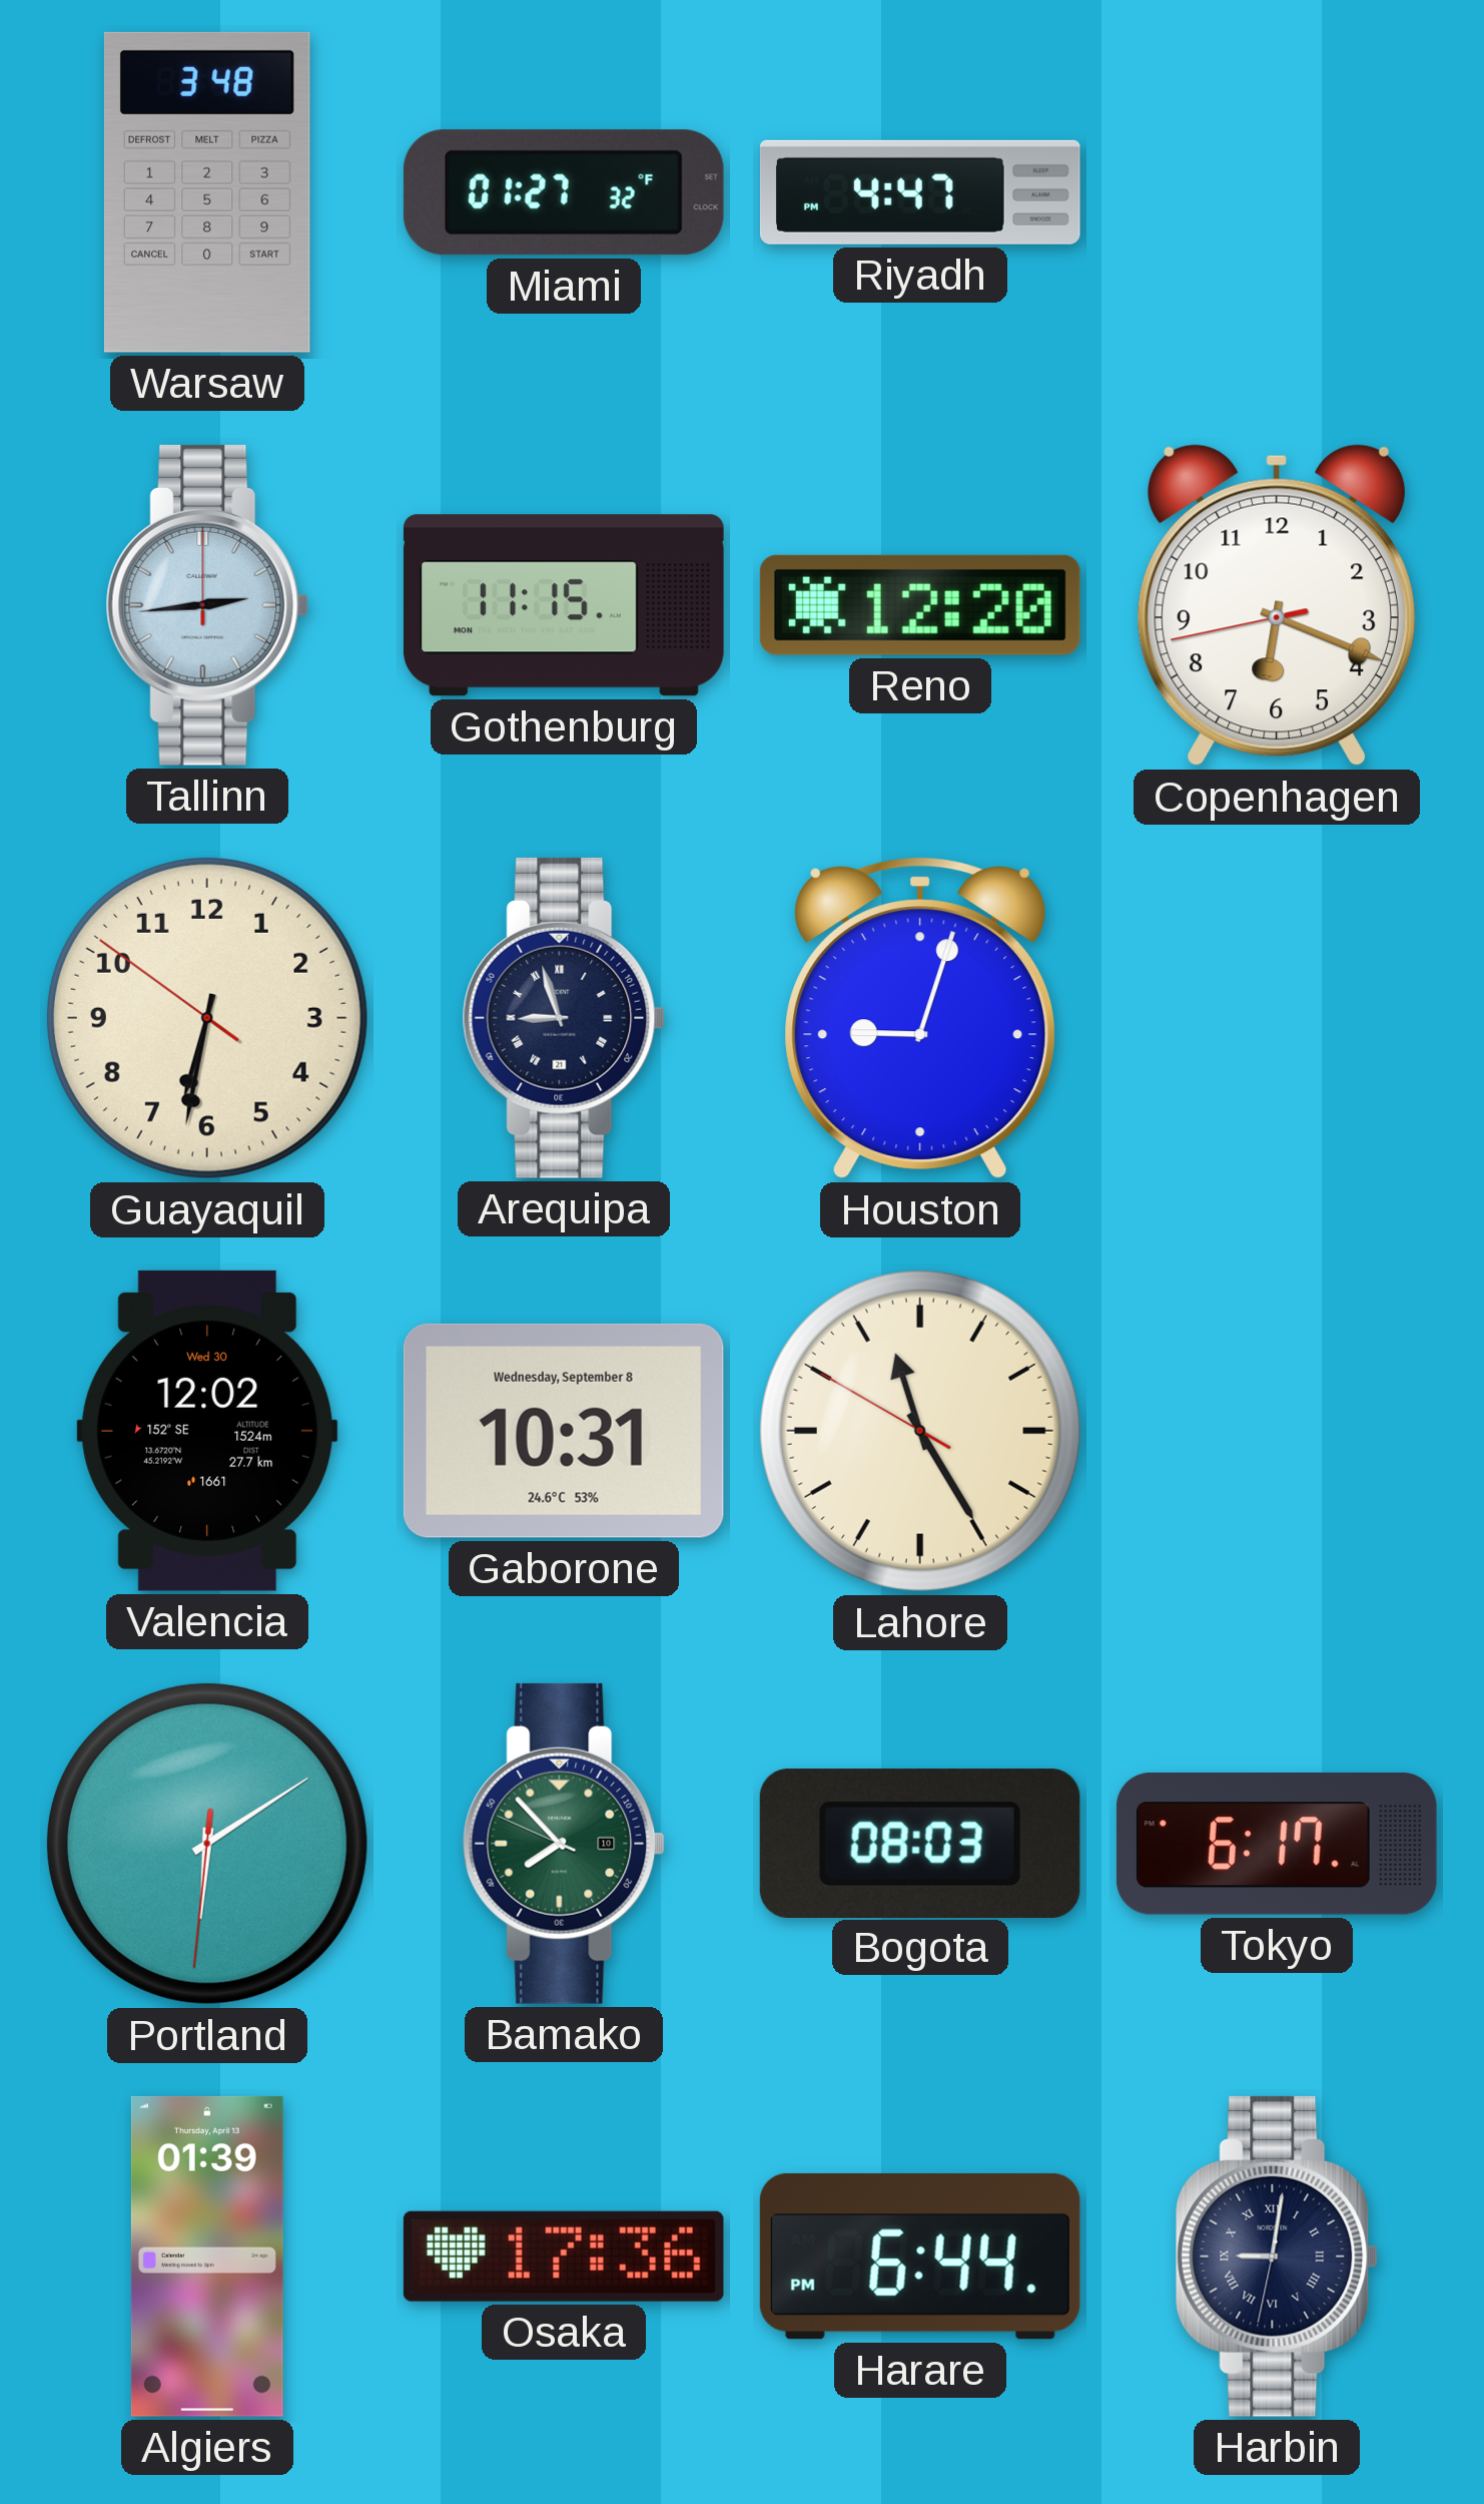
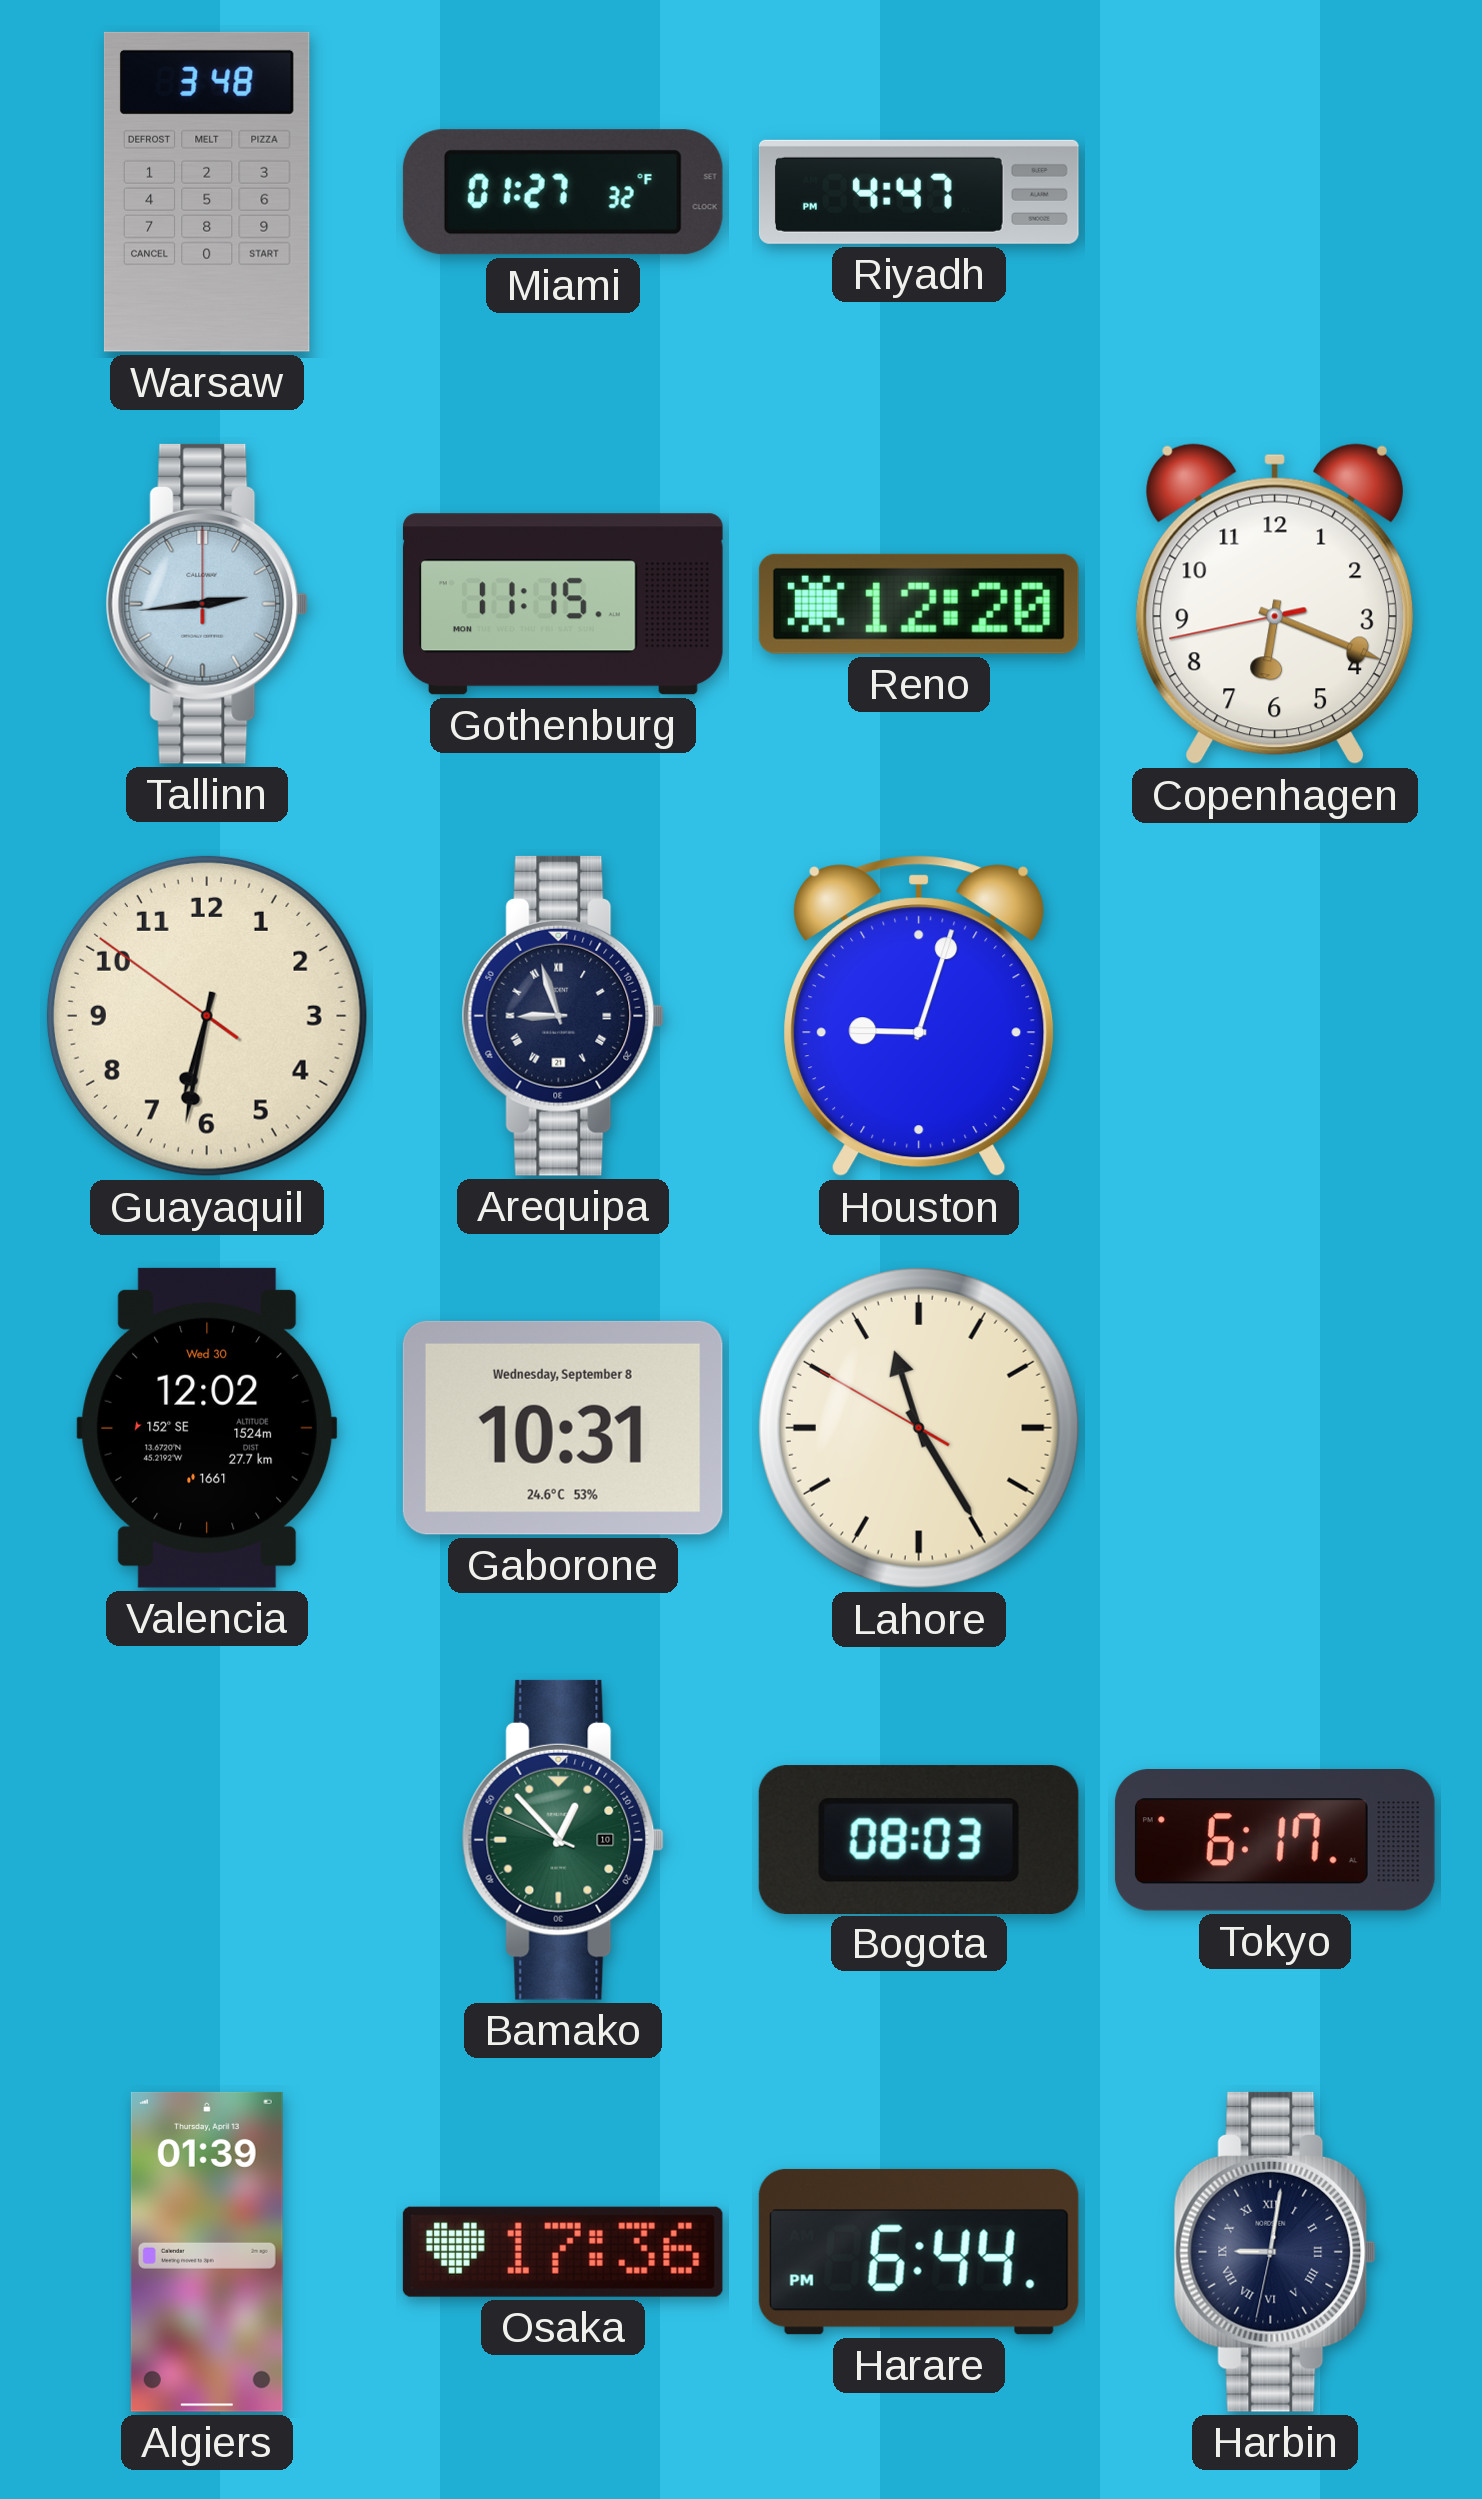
Portland: 6:09 -> none (207, 1844)
Bamako: 7:52 -> 12:52 (563, 1840)
